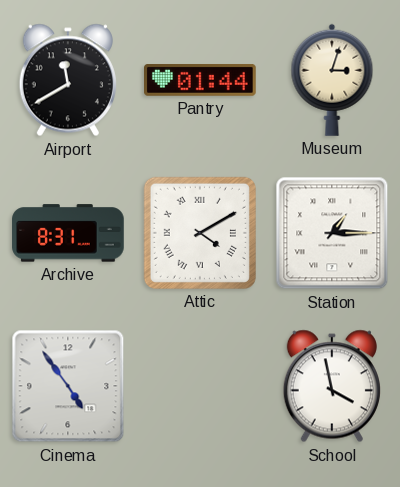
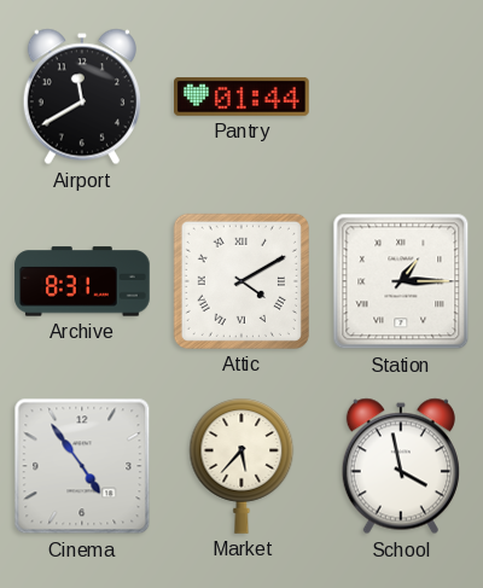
Museum: 3:03 -> none (332, 80)
Market: none -> 5:37 (241, 466)
